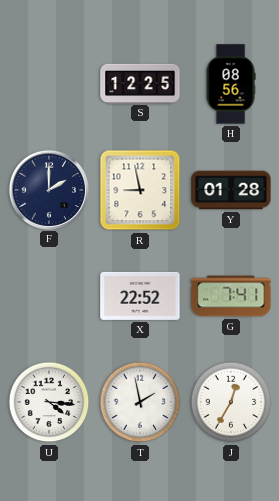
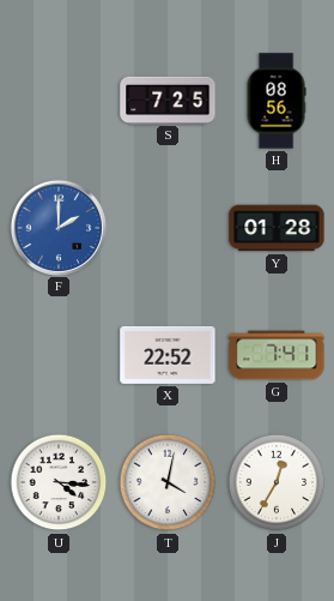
S: 12:25 -> 7:25 (168, 100)
F dial: navy -> blue (57, 227)
R: 8:58 -> none (140, 190)
T: 1:58 -> 4:02 (168, 482)
